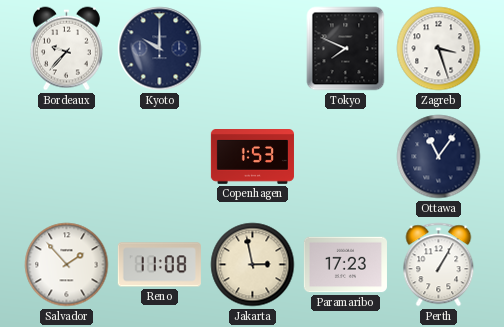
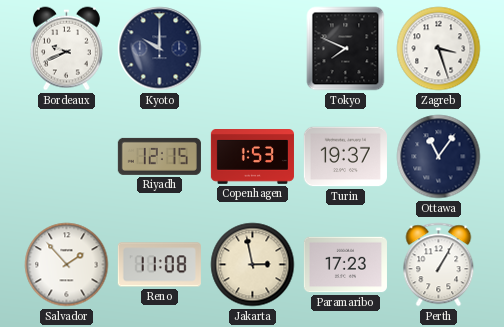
Bordeaux: 9:37 -> 9:41 (66, 49)
Riyadh: none -> 12:15 (159, 156)
Turin: none -> 19:37 (345, 157)
